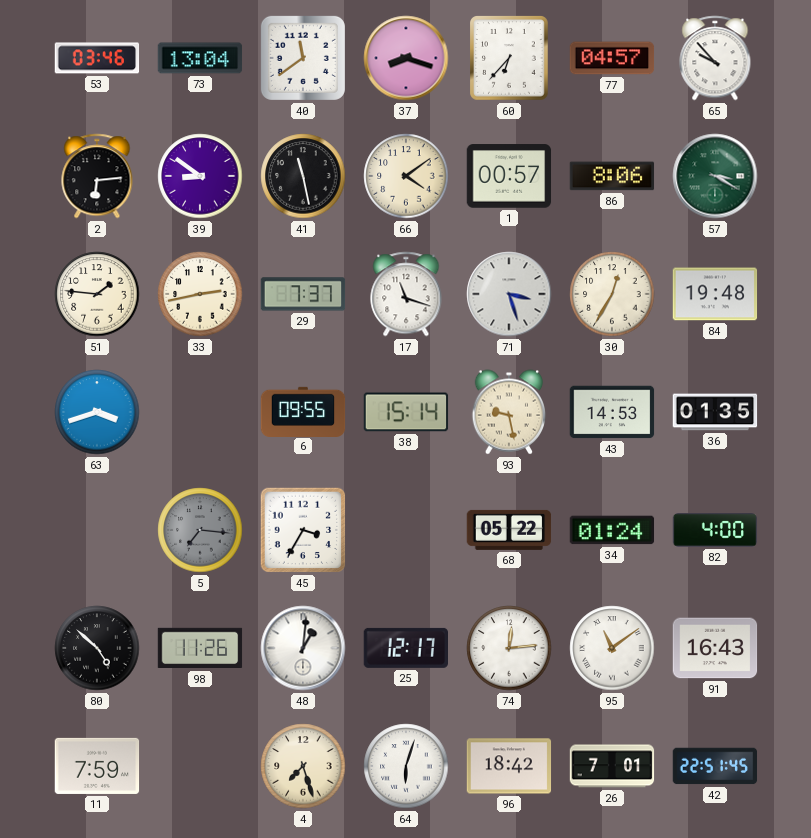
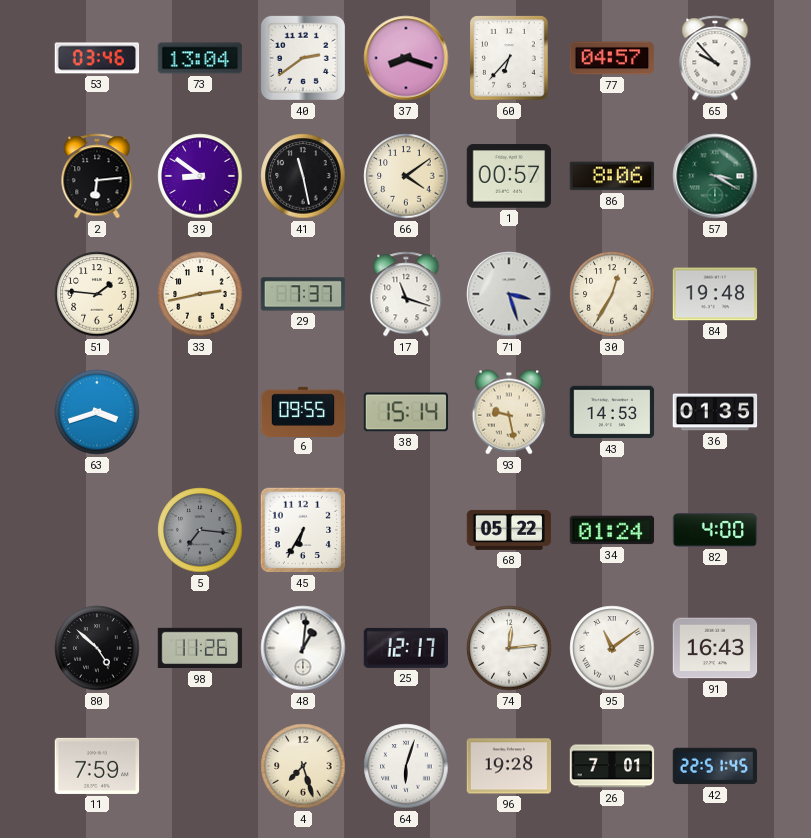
40: 11:39 -> 2:39 (303, 58)
45: 3:35 -> 6:35 (303, 530)
96: 18:42 -> 19:28 (509, 766)
